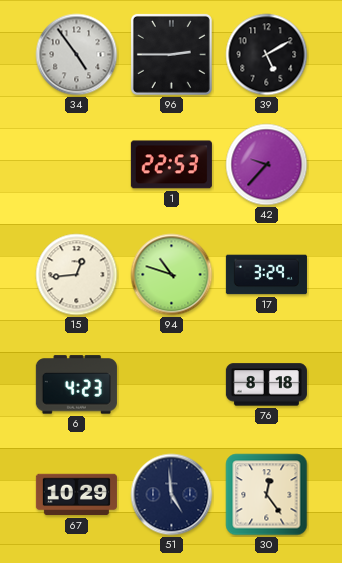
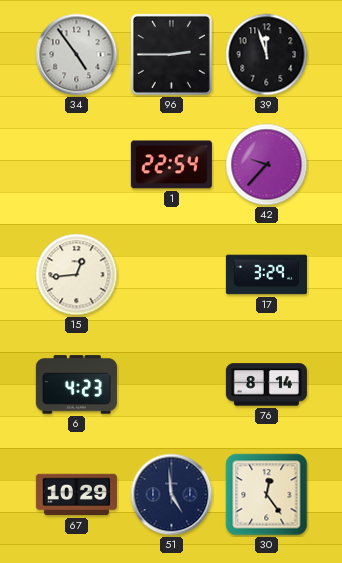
39: 5:10 -> 11:57 (267, 55)
1: 22:53 -> 22:54 (171, 165)
94: 10:48 -> none (172, 275)
76: 8:18 -> 8:14 (266, 385)
